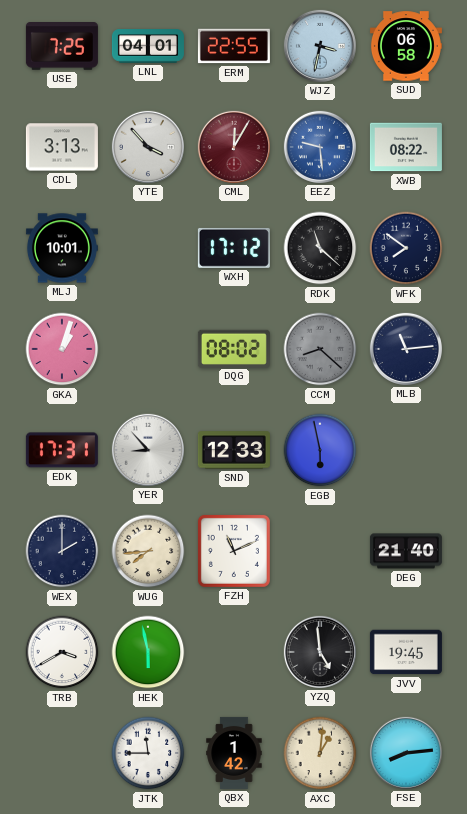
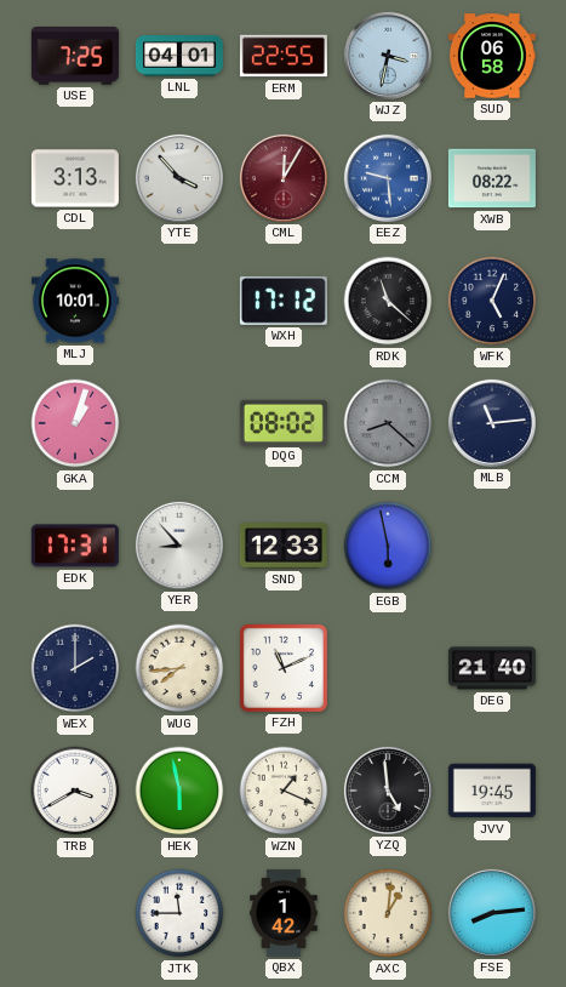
WFK: 7:51 -> 5:04 (492, 301)
WZN: none -> 1:19 (284, 791)
